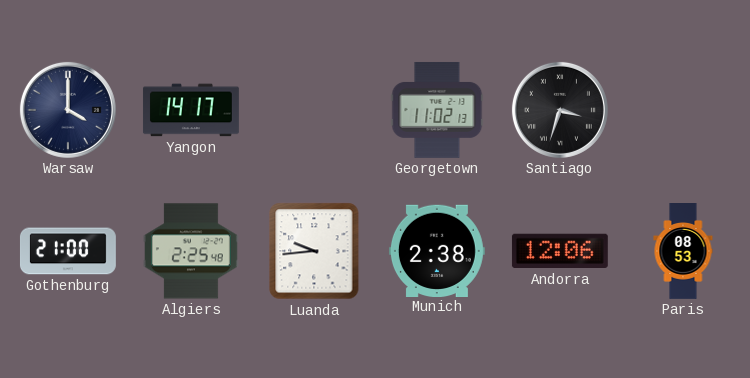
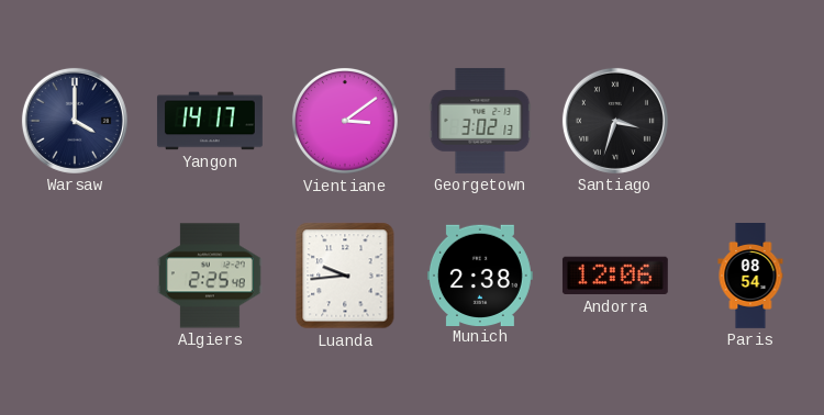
Vientiane: none -> 3:09 (345, 121)
Georgetown: 11:02 -> 3:02 (480, 121)
Gothenburg: 21:00 -> none (68, 251)
Paris: 08:53 -> 08:54 (750, 277)
